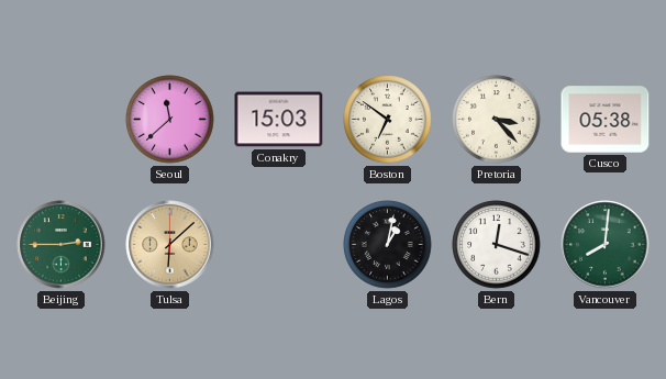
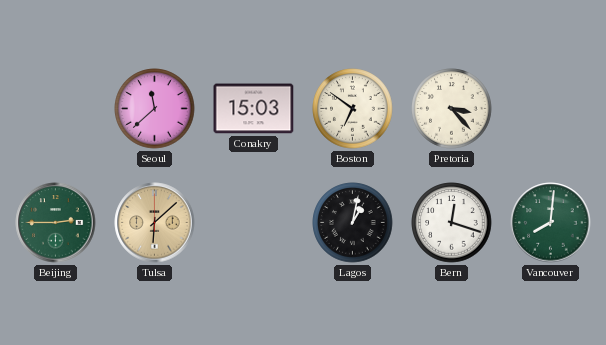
Cusco: 05:38 -> none (606, 120)
